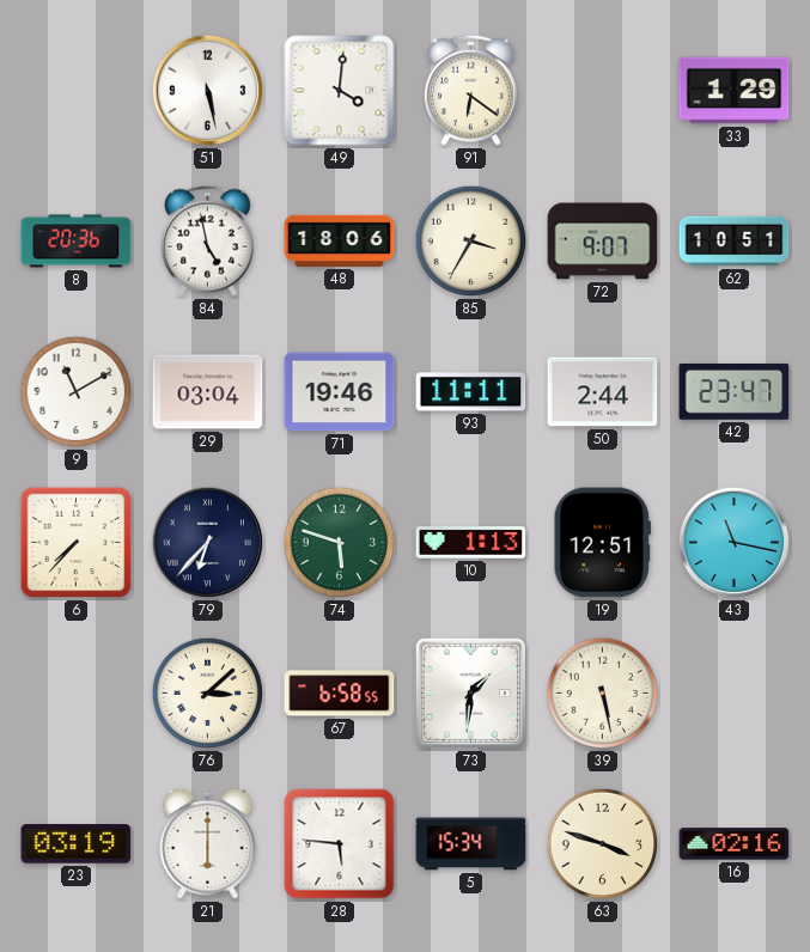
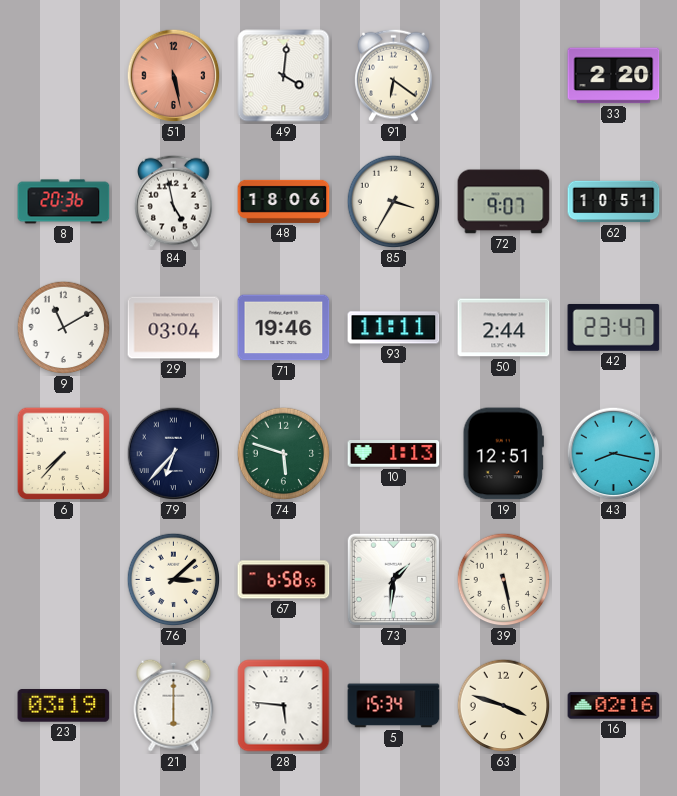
51 dial: white -> salmon (174, 76)
33: 1:29 -> 2:20 (614, 76)
43: 11:17 -> 8:17 (614, 454)
